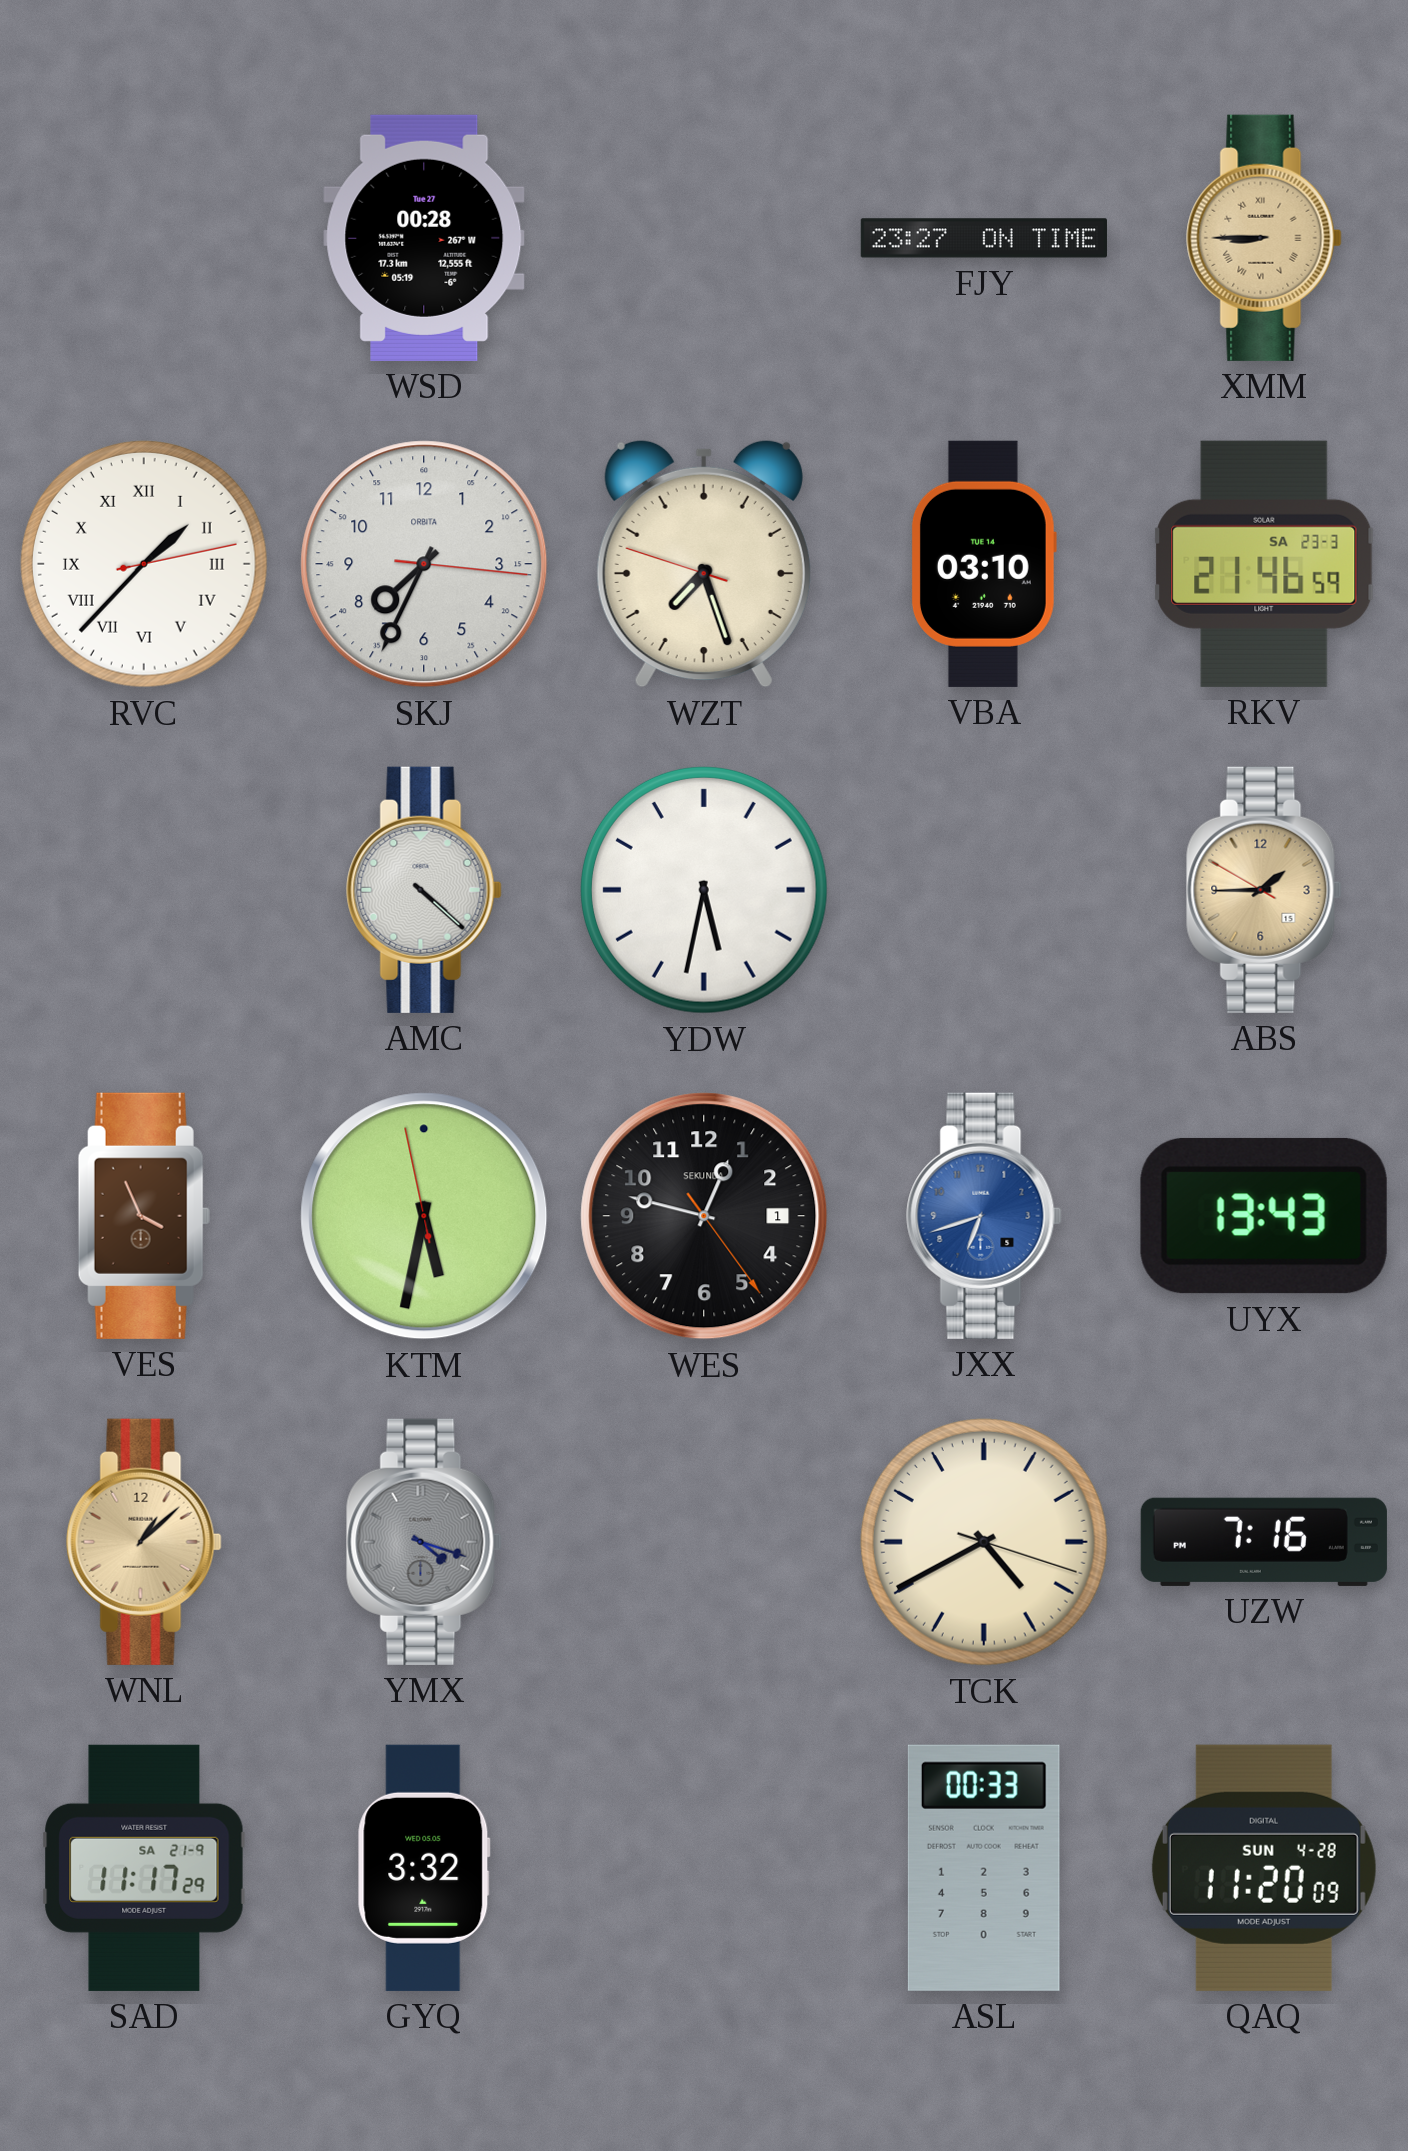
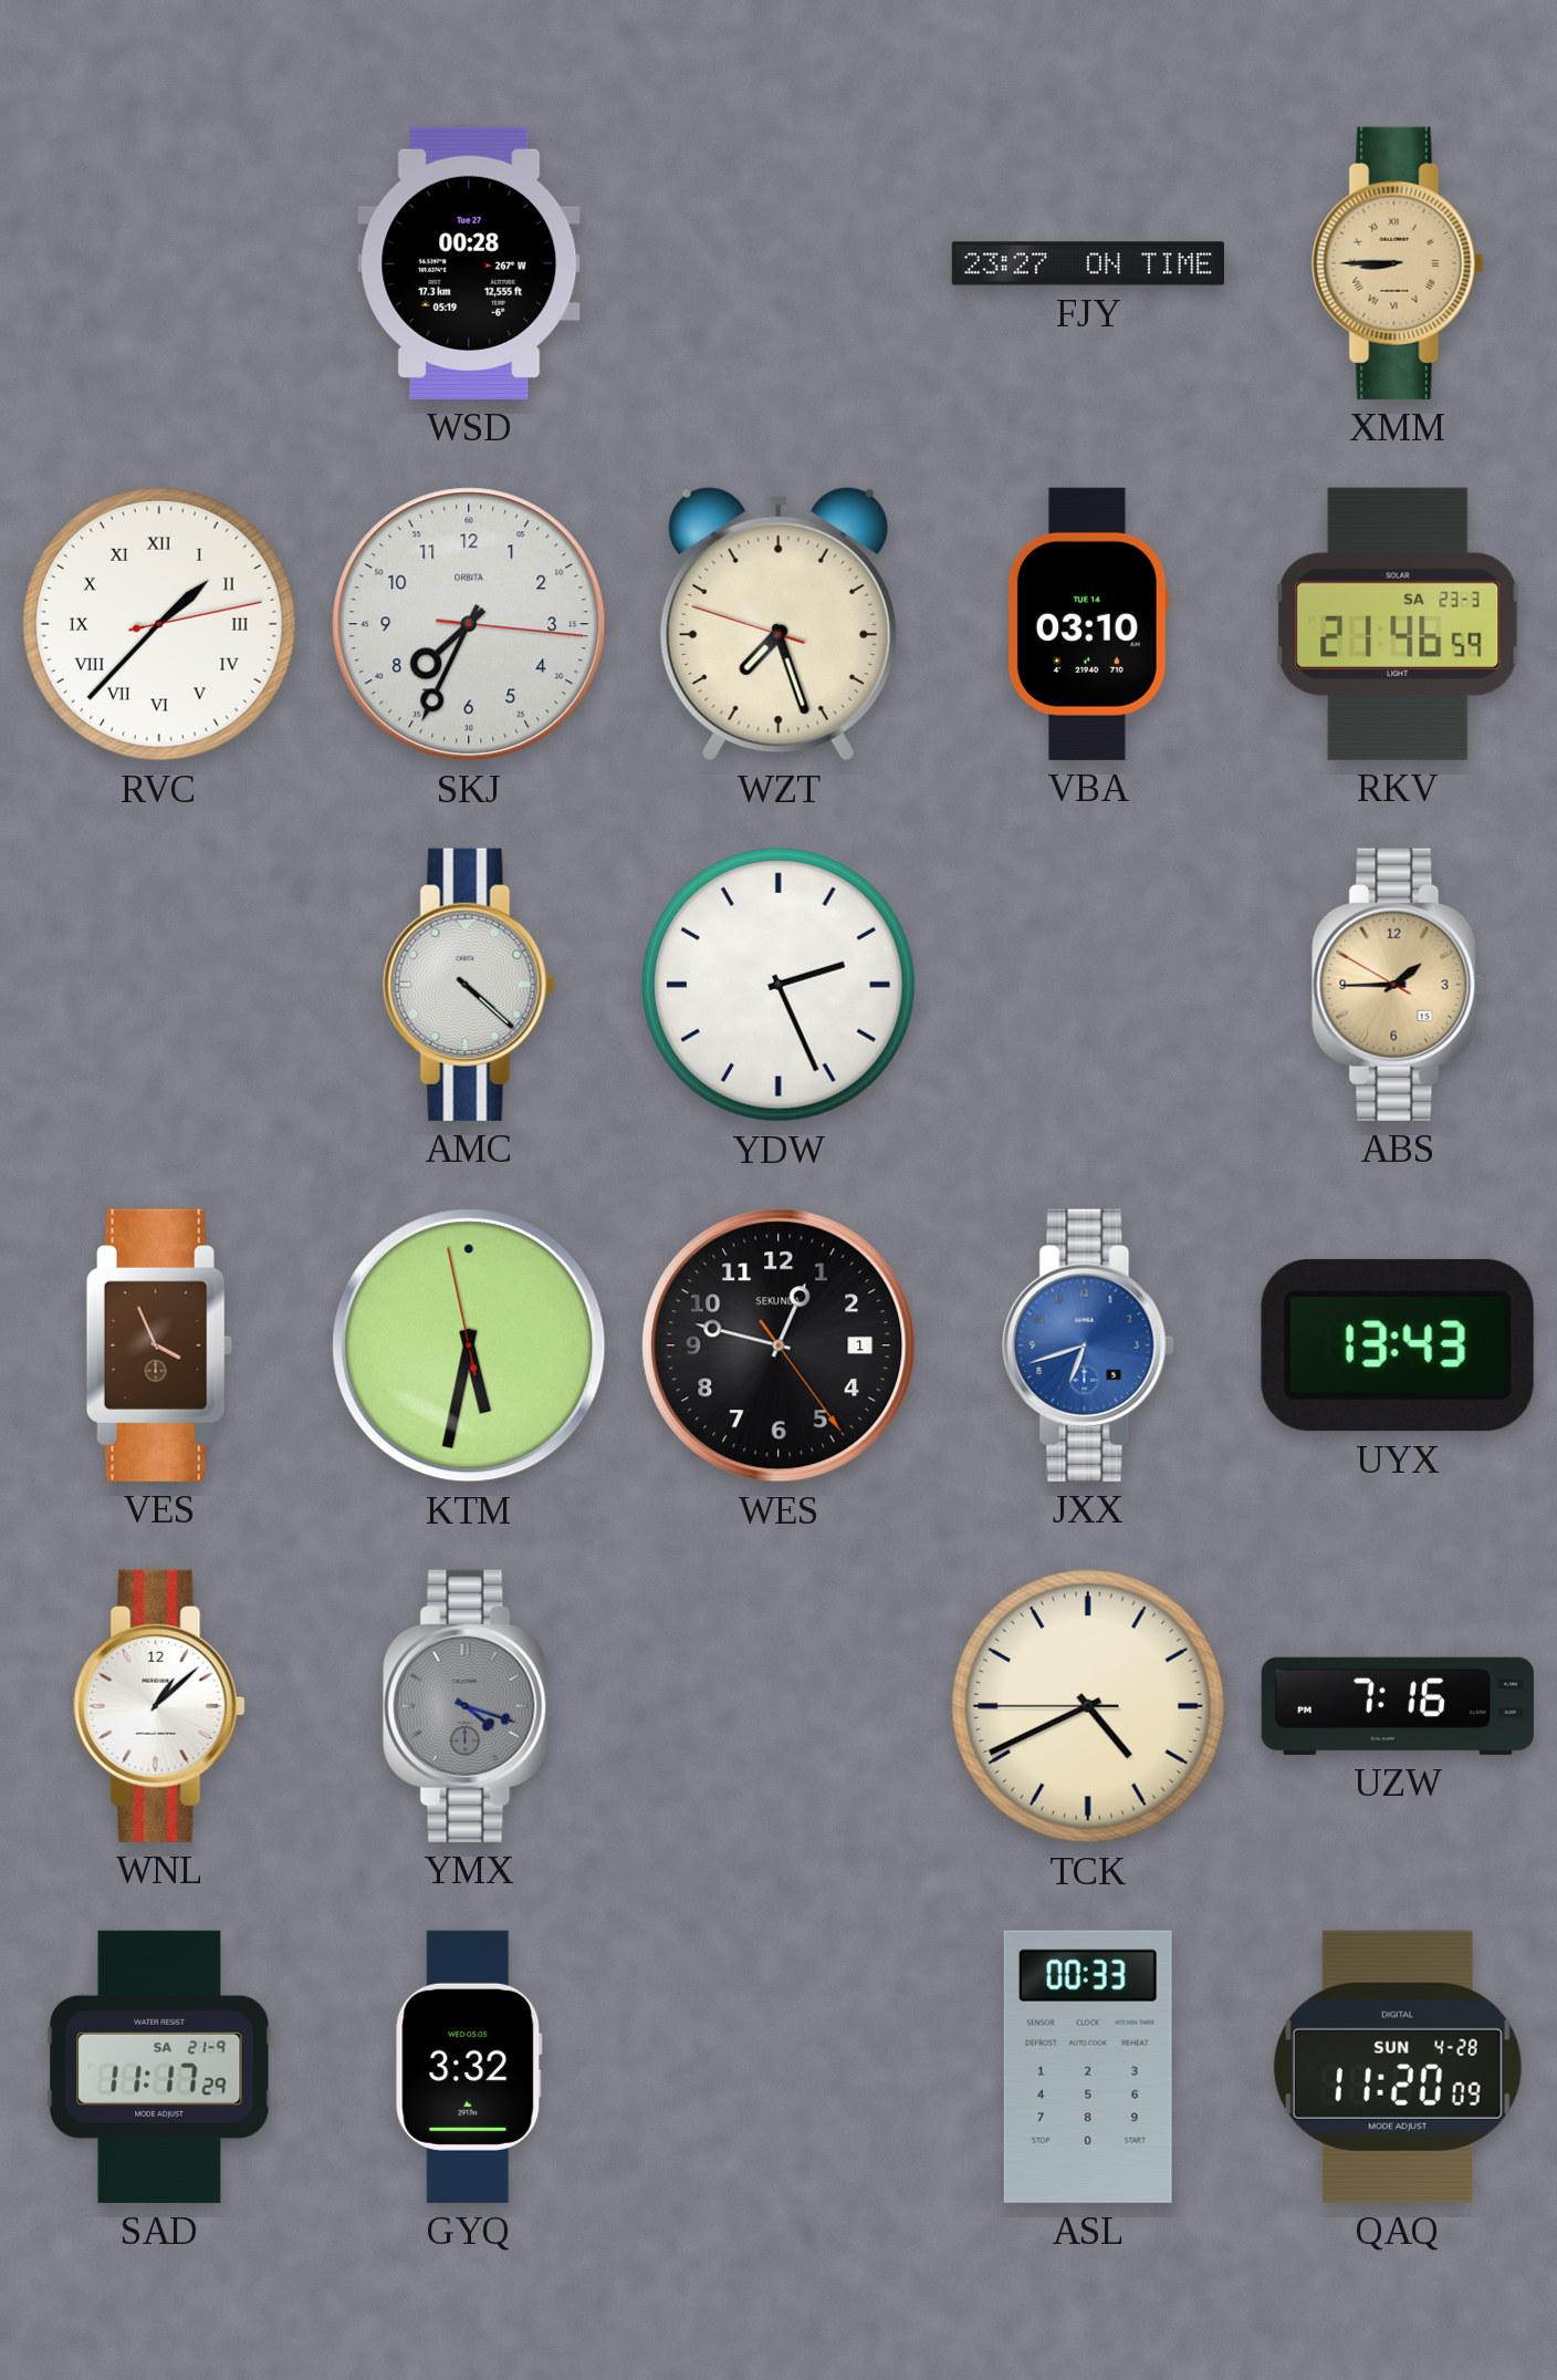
YDW: 5:32 -> 2:26 (778, 985)
WNL dial: champagne -> white (159, 1706)
TCK: 4:40:18 -> 4:40:45 (1088, 1706)
